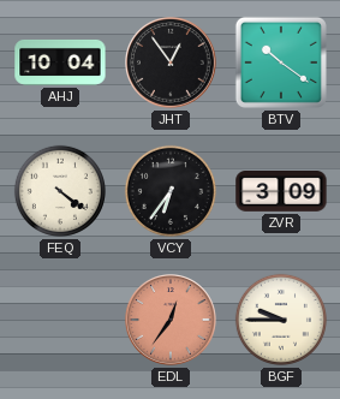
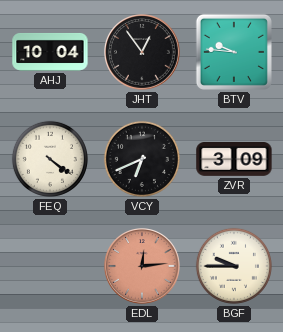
BTV: 10:21 -> 9:46 (234, 52)
VCY: 6:36 -> 6:41 (142, 159)
EDL: 12:36 -> 12:14 (142, 267)
